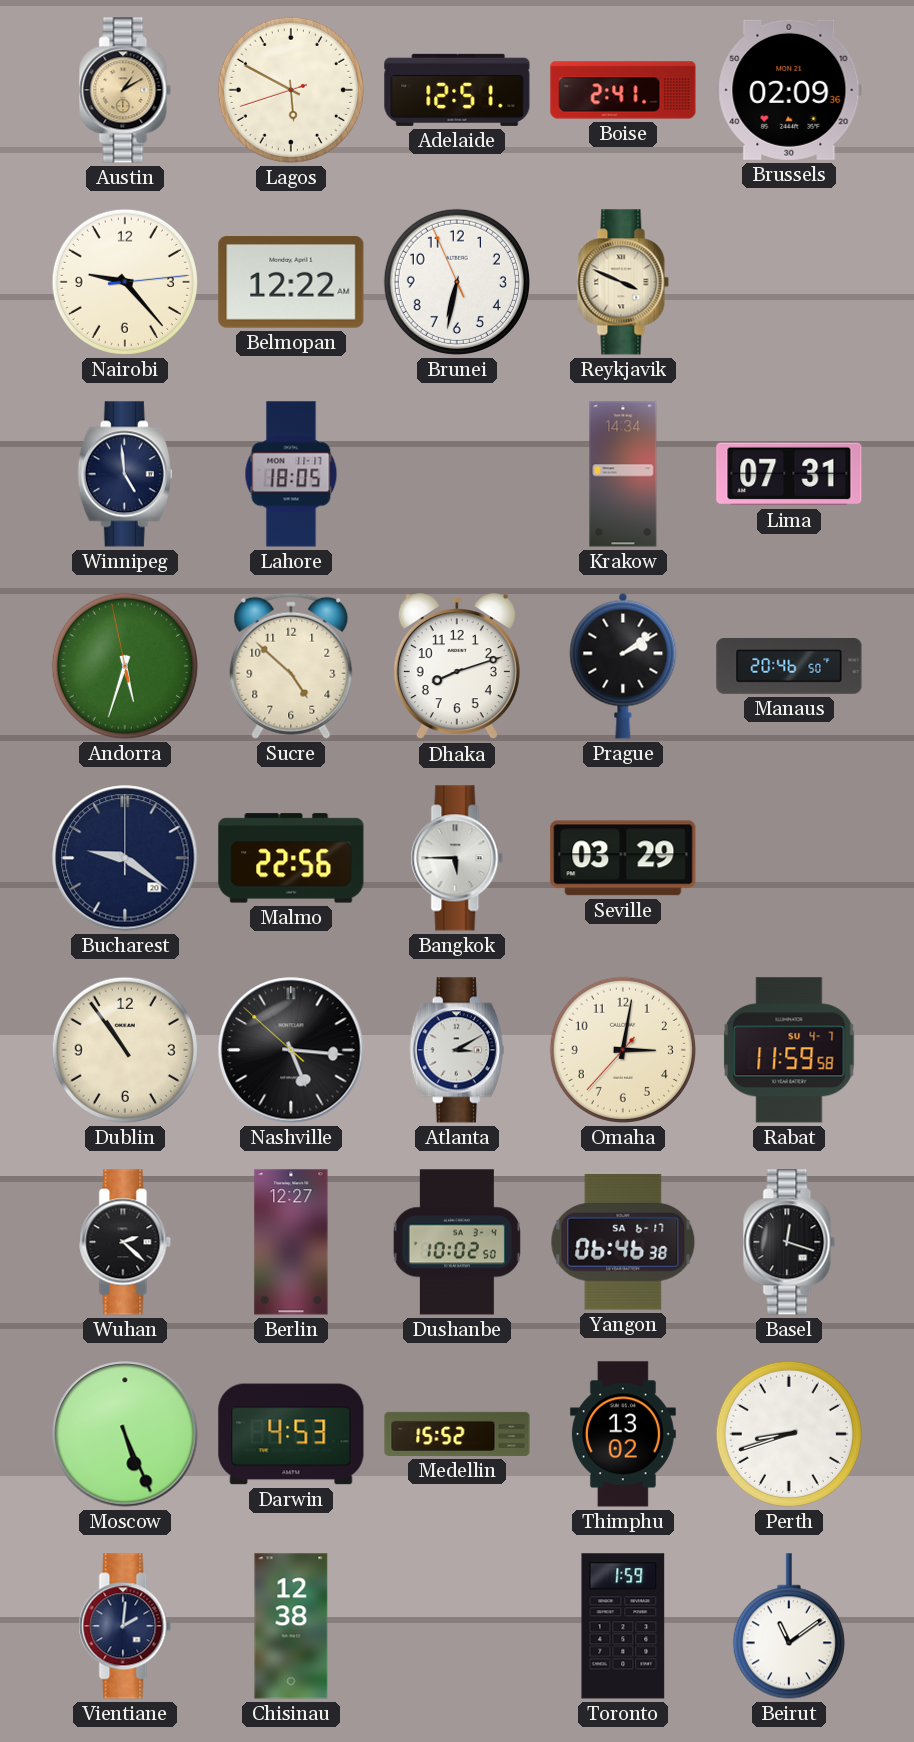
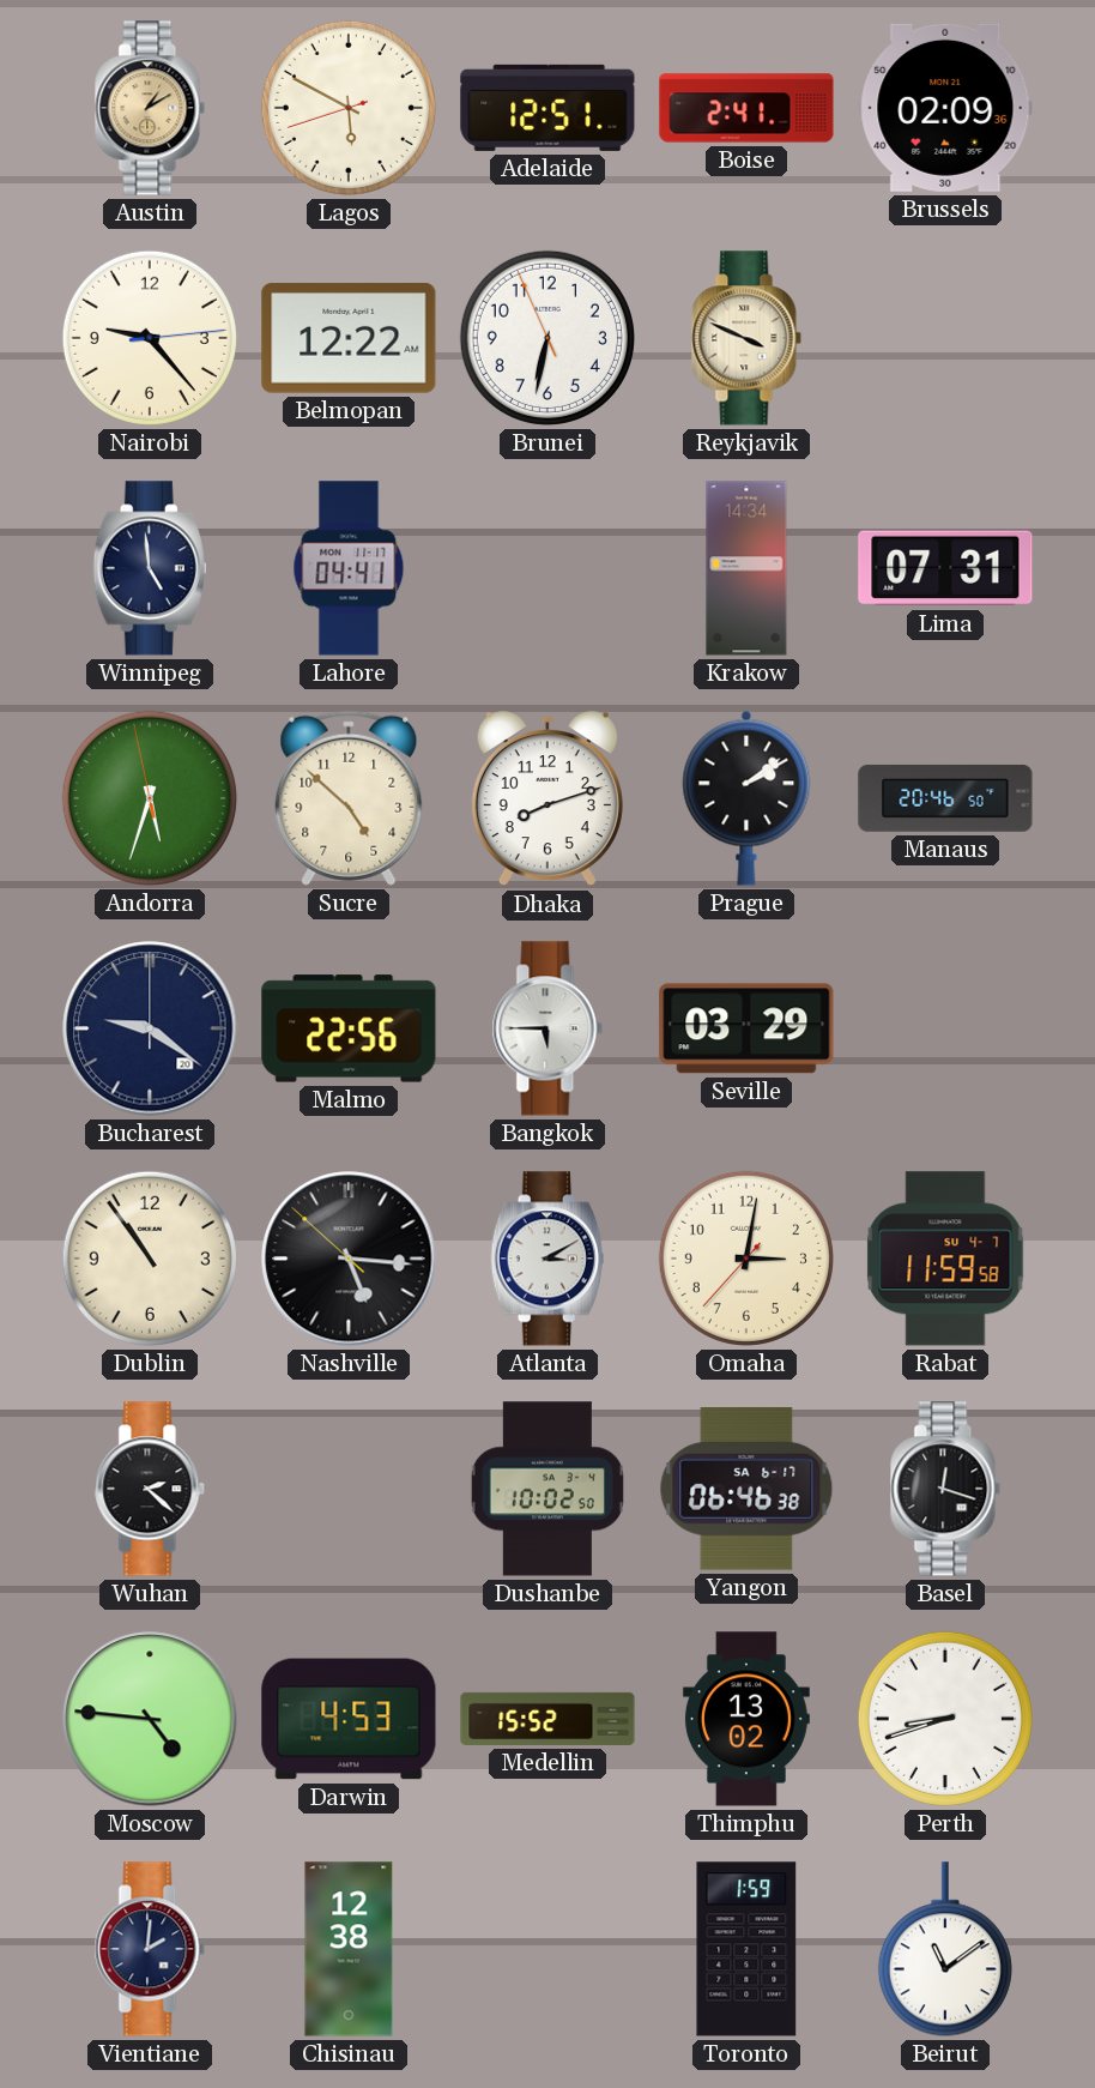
Lahore: 18:05 -> 04:41 (349, 568)
Berlin: 12:27 -> none (291, 1242)
Moscow: 5:26 -> 4:46 (150, 1719)
